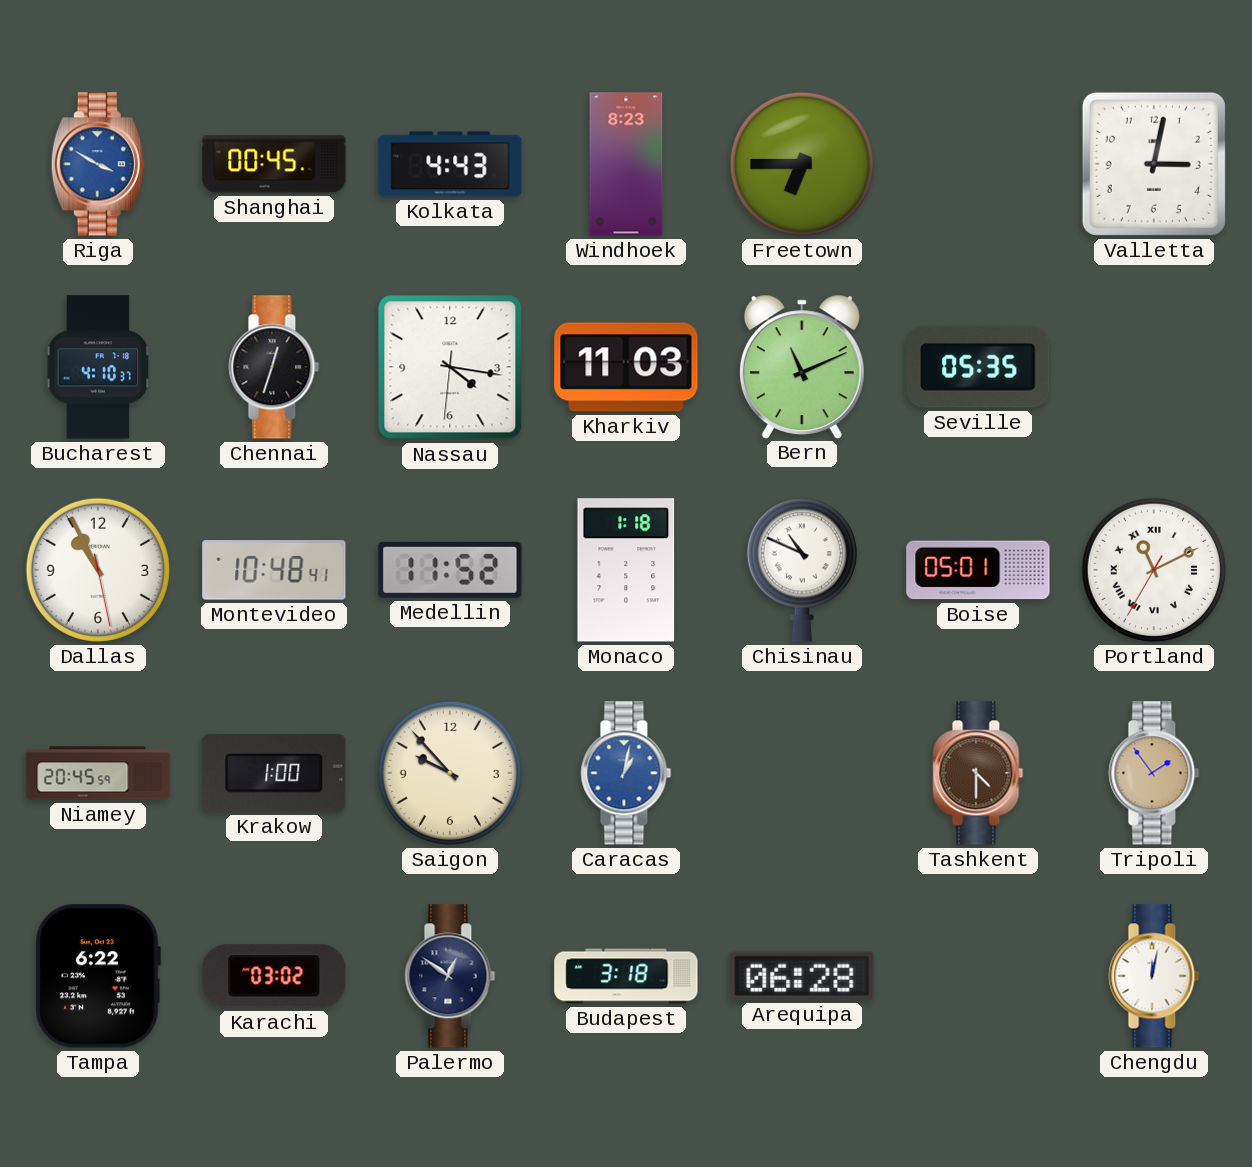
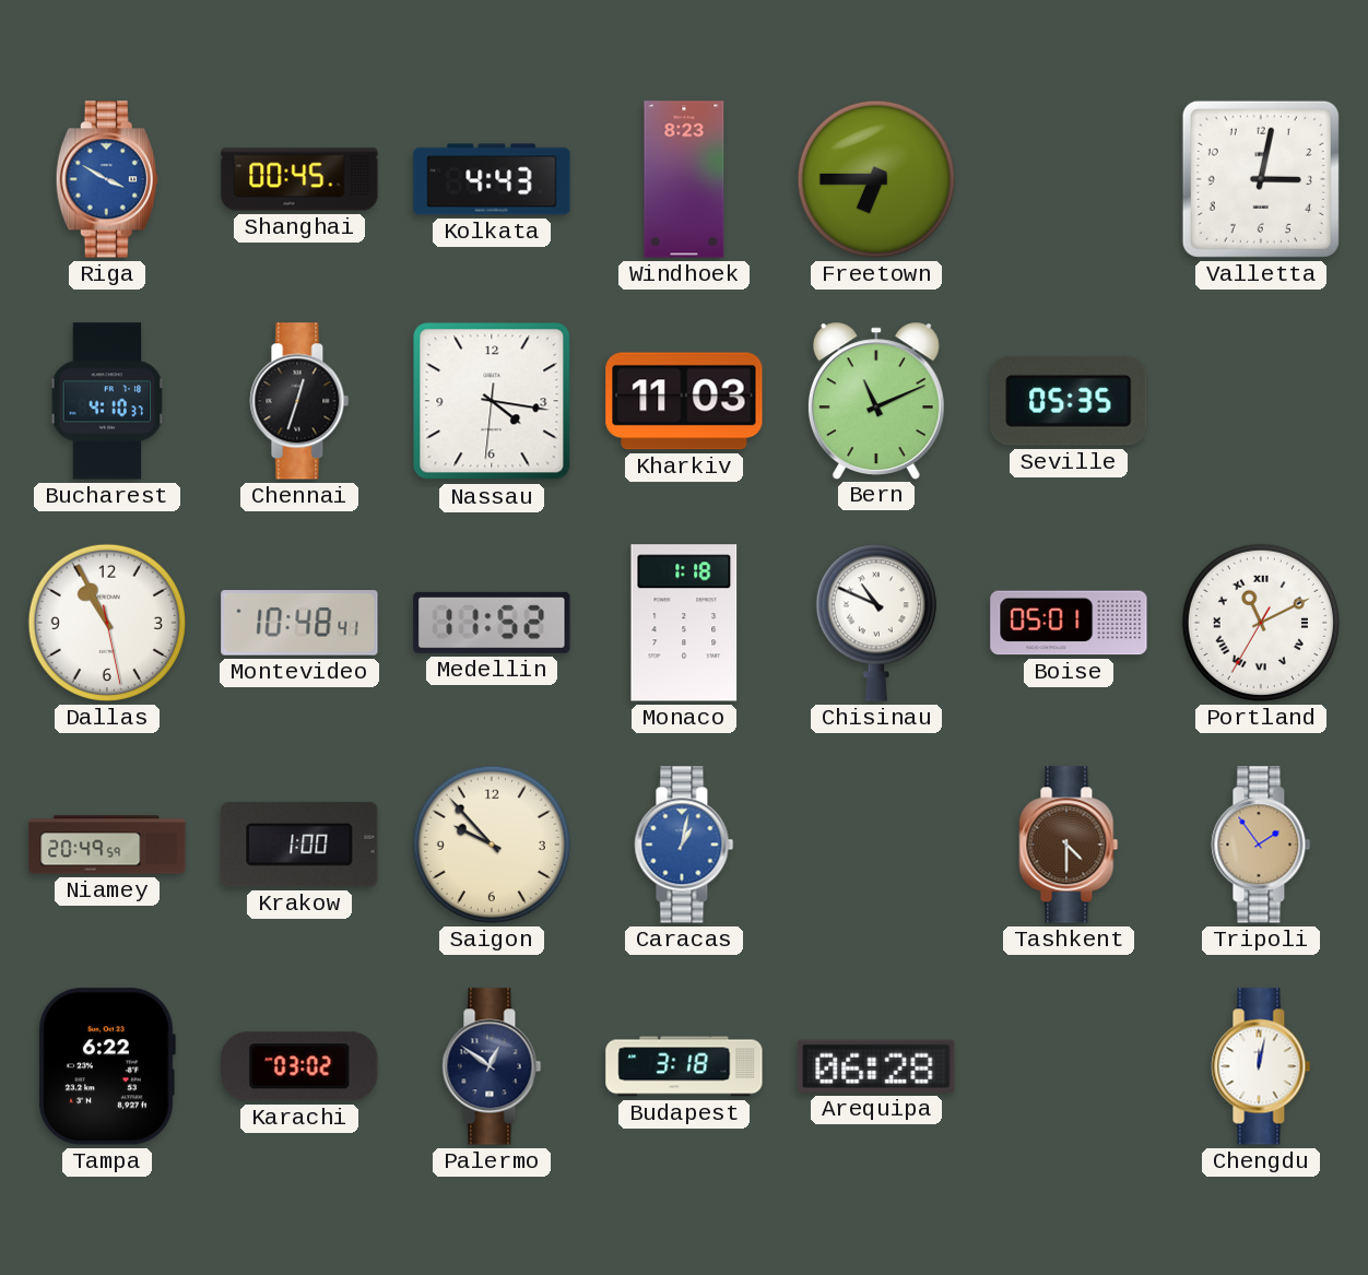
Niamey: 20:45 -> 20:49 (107, 845)
